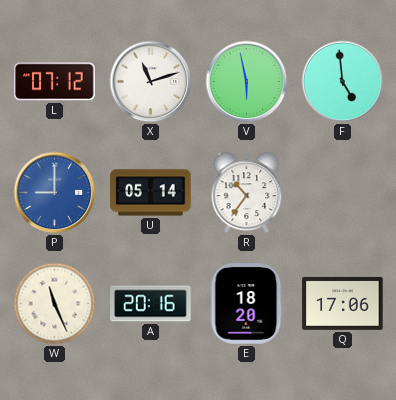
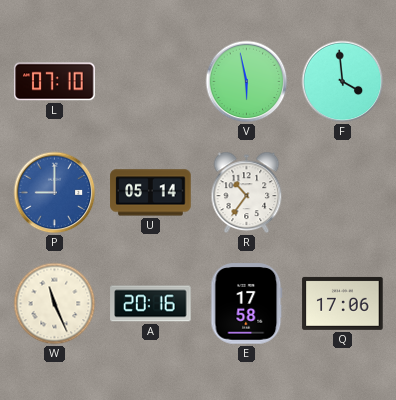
L: 07:12 -> 07:10 (55, 82)
X: 11:12 -> none (151, 82)
F: 4:59 -> 3:59 (343, 82)
E: 18:20 -> 17:58 (247, 304)
